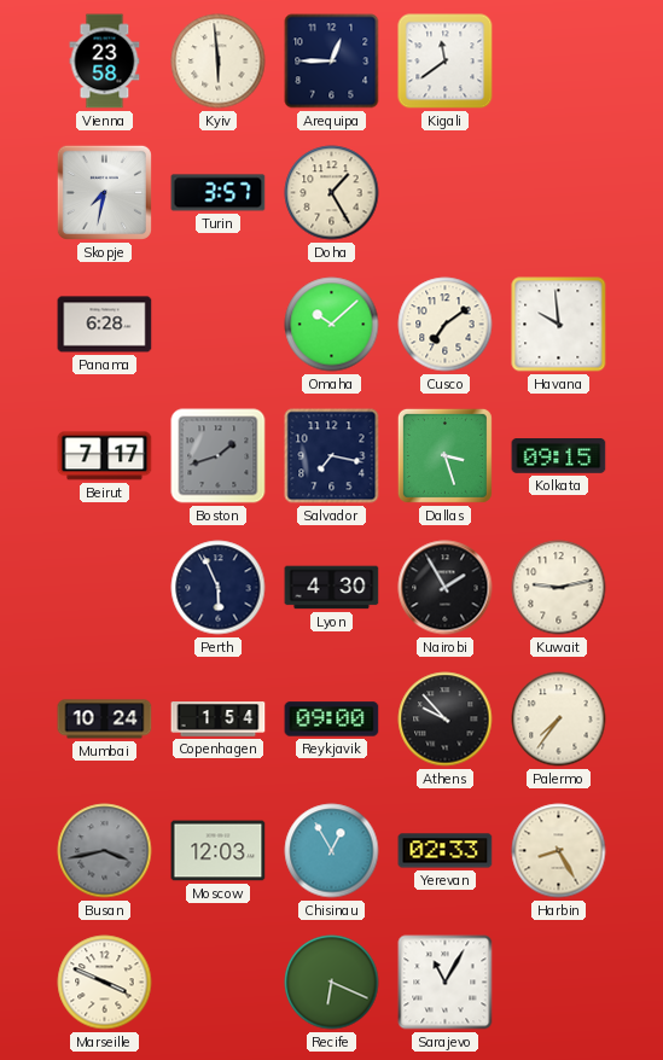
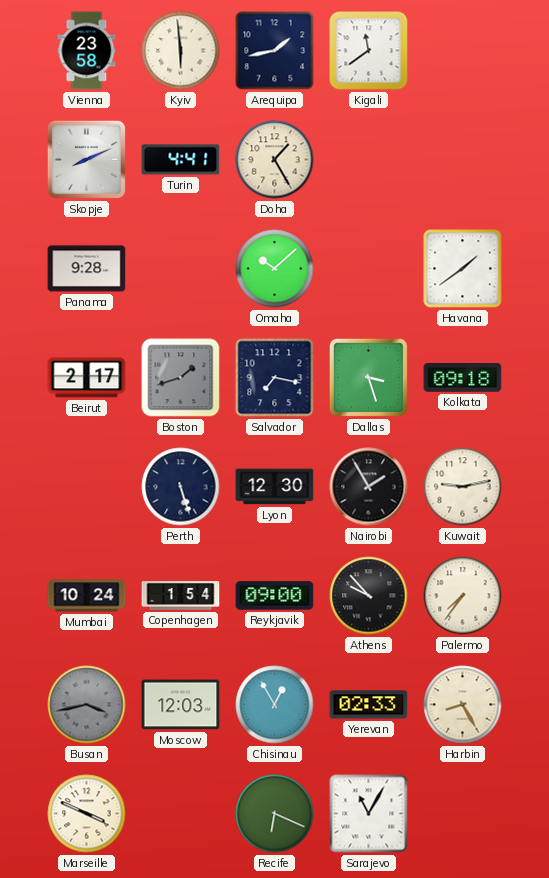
Arequipa: 12:45 -> 1:43 (275, 51)
Skopje: 7:32 -> 8:11 (86, 159)
Turin: 3:57 -> 4:41 (181, 160)
Panama: 6:28 -> 9:28 (87, 269)
Cusco: 7:09 -> none (446, 325)
Havana: 9:59 -> 1:39 (463, 269)
Beirut: 7:17 -> 2:17 (87, 378)
Kolkata: 09:15 -> 09:18 (463, 378)
Perth: 5:56 -> 5:27 (181, 487)
Lyon: 4:30 -> 12:30 (275, 487)
